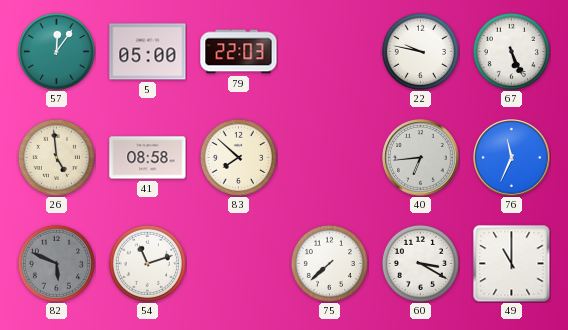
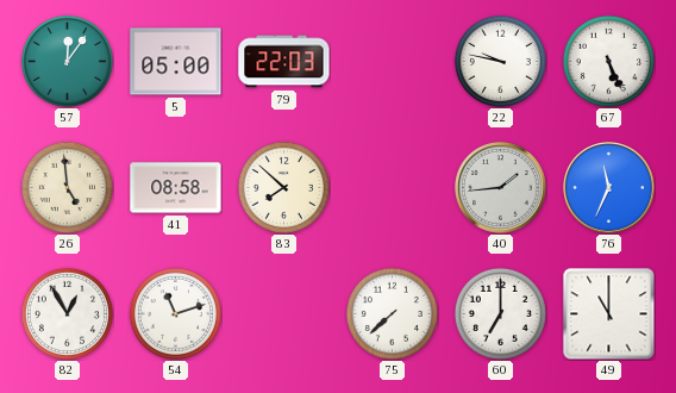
40: 6:44 -> 1:44 (501, 188)
82: 5:49 -> 12:55 (67, 313)
82 dial: grey -> white (67, 313)
60: 3:20 -> 7:00 (500, 313)
